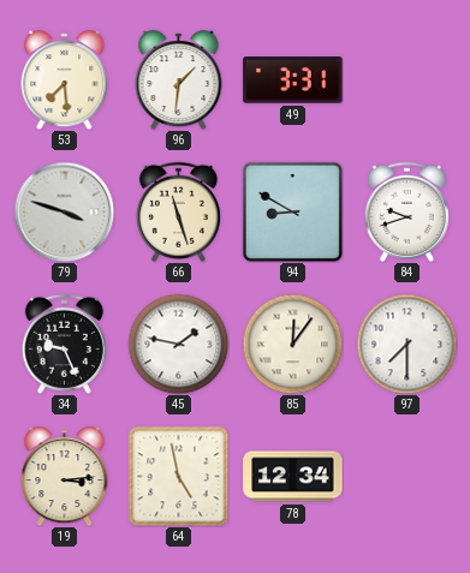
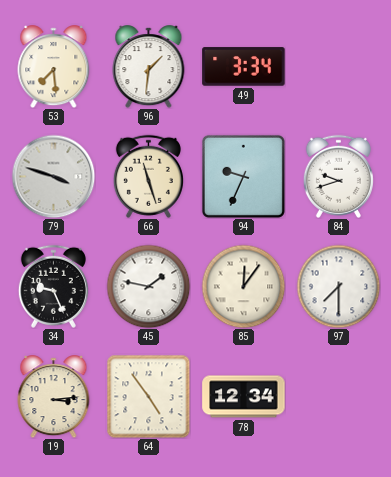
49: 3:31 -> 3:34 (244, 67)
94: 8:50 -> 9:34 (243, 176)
64: 4:58 -> 4:54 (148, 396)
